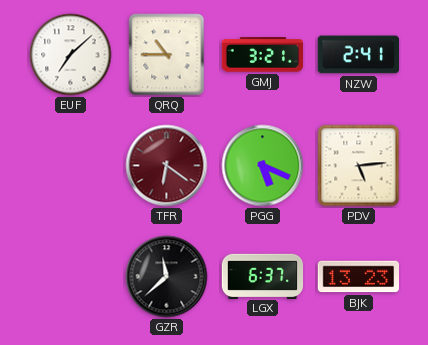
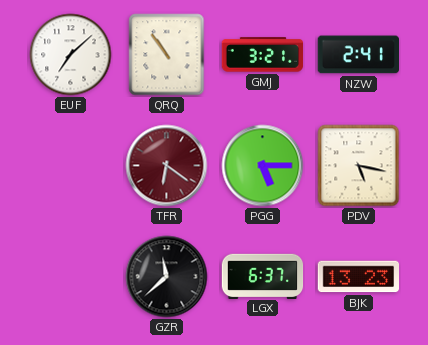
QRQ: 10:45 -> 10:54 (167, 55)
PGG: 5:19 -> 5:15 (263, 166)
PDV: 5:14 -> 5:17 (359, 166)
